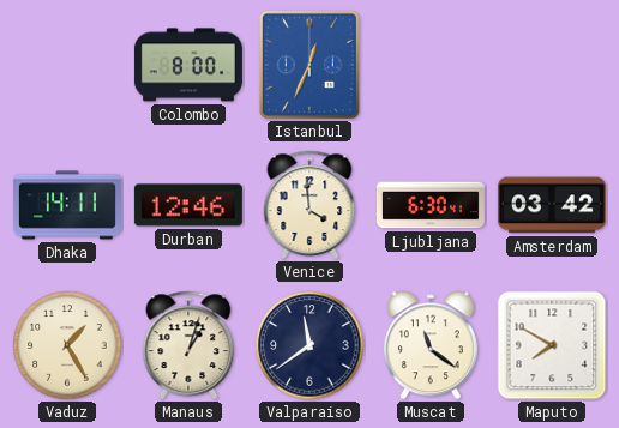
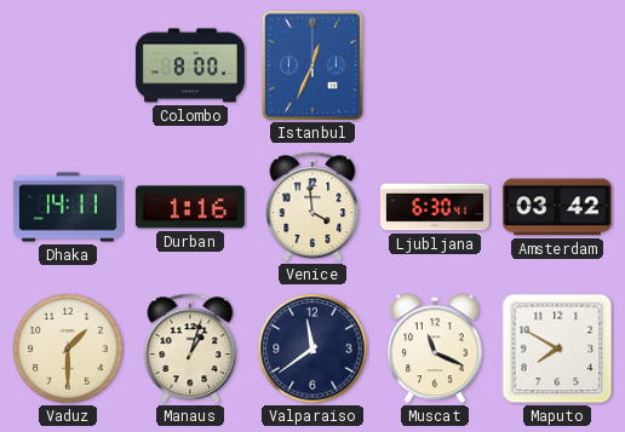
Durban: 12:46 -> 1:16 (190, 207)
Vaduz: 1:25 -> 1:30 (68, 349)
Muscat: 11:21 -> 11:19 (435, 349)
